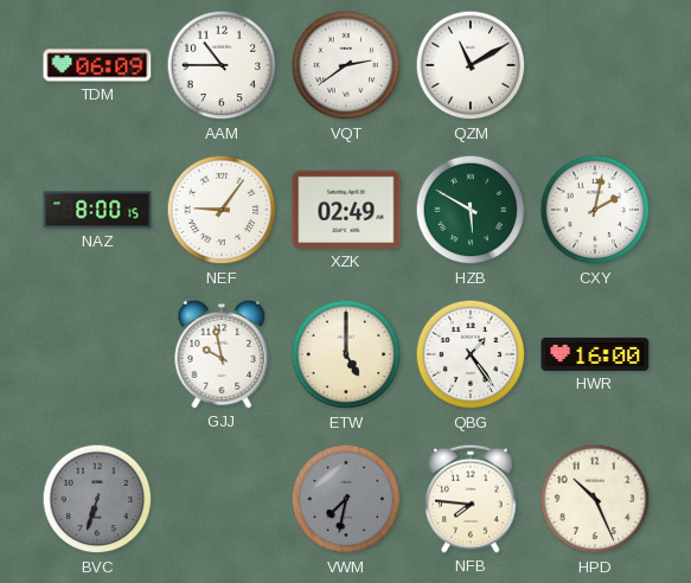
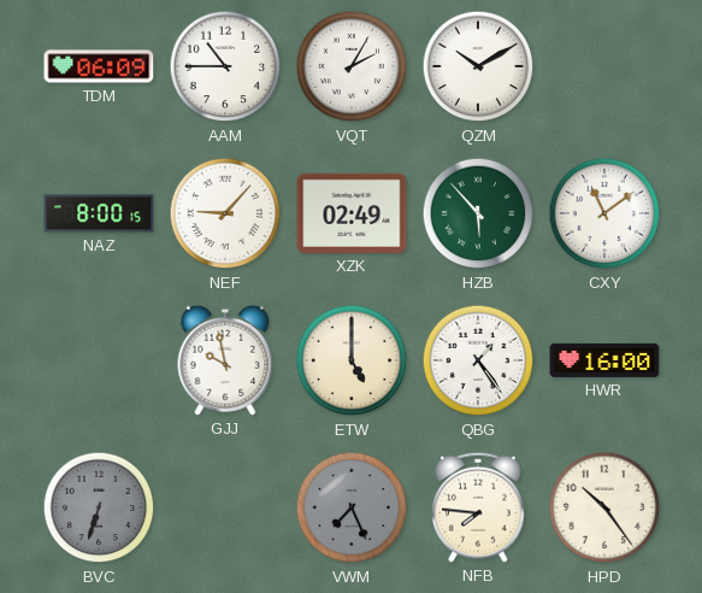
VQT: 2:39 -> 2:05 (352, 66)
QZM: 11:10 -> 10:10 (478, 66)
NEF: 9:06 -> 9:07 (225, 213)
HZB: 5:50 -> 5:53 (478, 213)
CXY: 2:02 -> 11:09 (604, 213)
VWM: 7:32 -> 7:26 (352, 507)
HPD: 10:26 -> 10:24 (604, 507)
